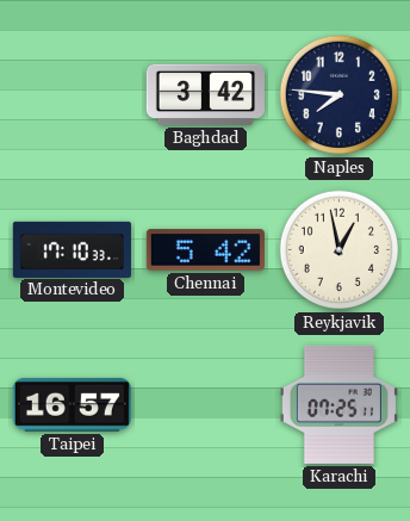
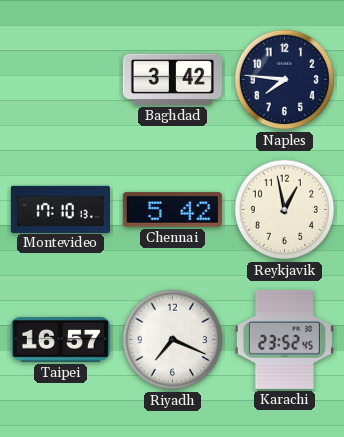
Montevideo: 17:10:33 -> 17:10:13 (60, 209)
Riyadh: none -> 7:19 (173, 340)
Karachi: 07:25 -> 23:52 (284, 339)
